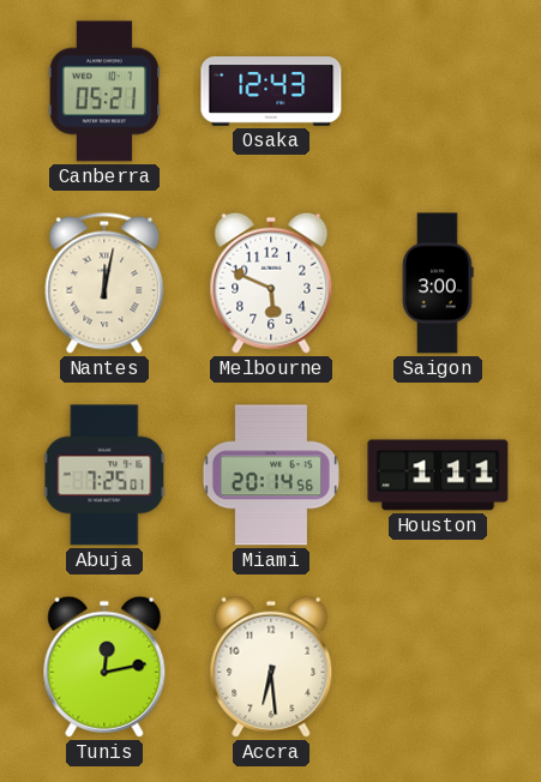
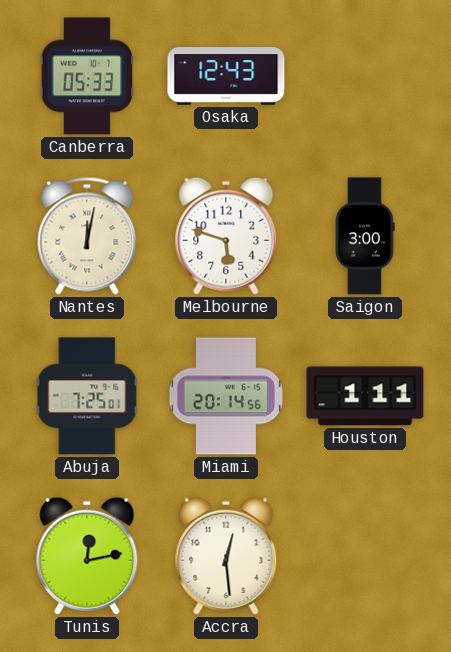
Canberra: 05:21 -> 05:33 (87, 76)
Melbourne: 5:49 -> 5:48 (226, 236)
Accra: 6:29 -> 12:29 (226, 556)
